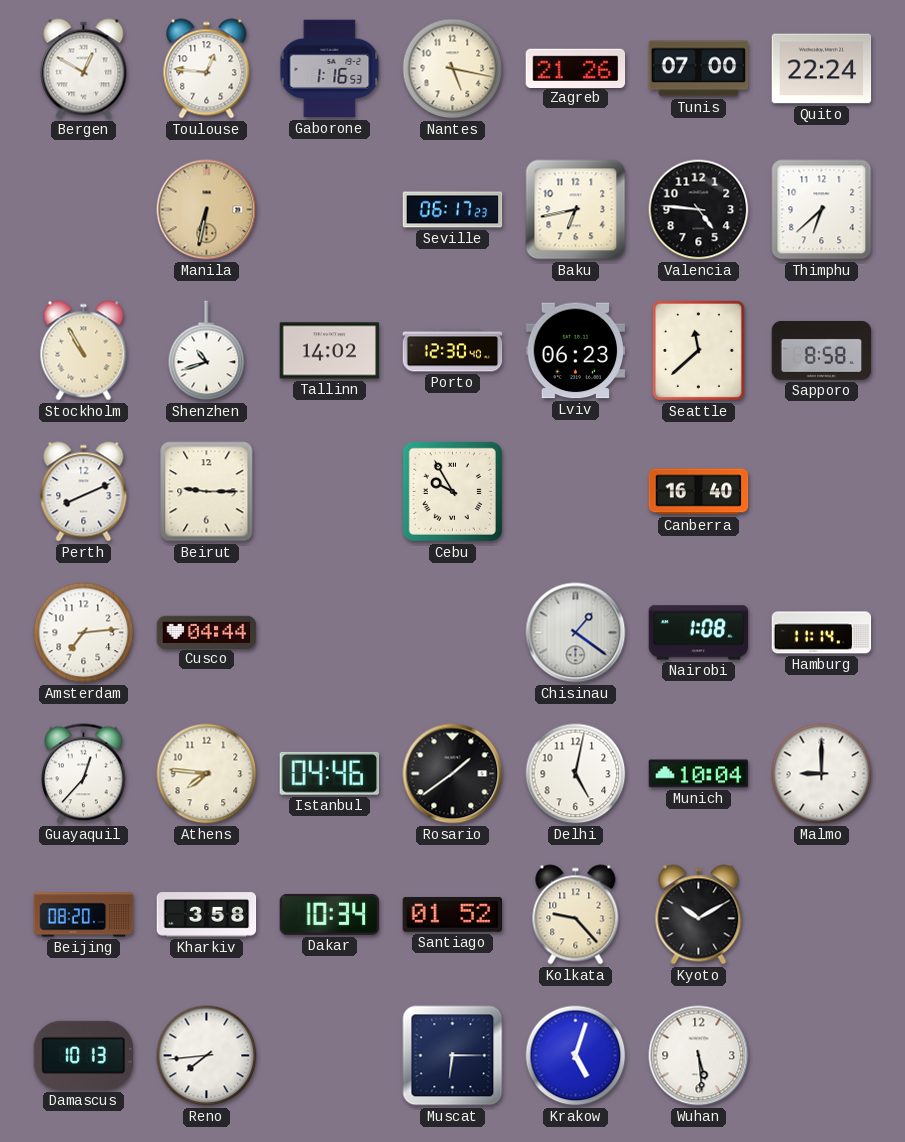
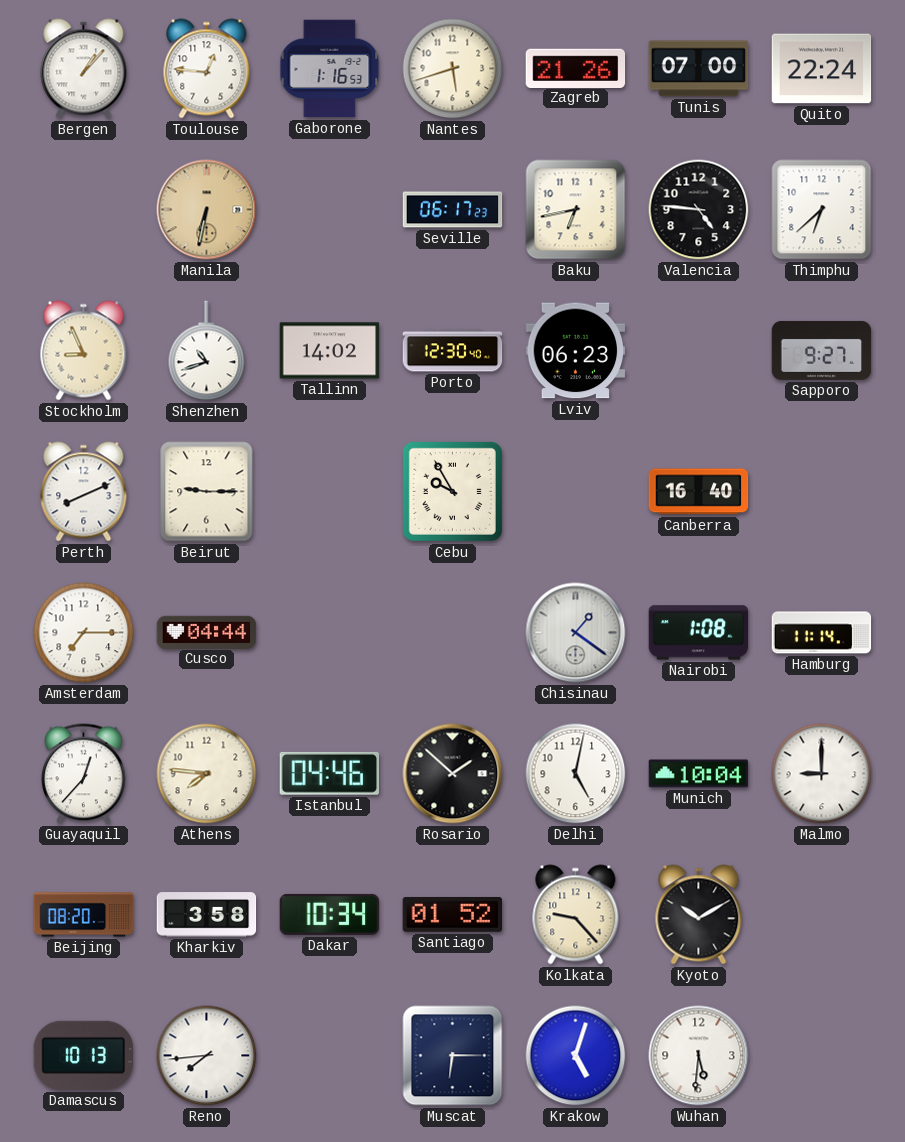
Bergen: 12:50 -> 1:07 (84, 69)
Nantes: 5:17 -> 5:42 (453, 69)
Stockholm: 10:55 -> 8:56 (84, 351)
Seattle: 11:38 -> none (698, 350)
Sapporo: 8:58 -> 9:27 (822, 350)
Amsterdam: 7:14 -> 7:15 (84, 633)
Rosario: 1:39 -> 1:52 (453, 774)
Wuhan: 5:29 -> 5:31 (699, 1056)
